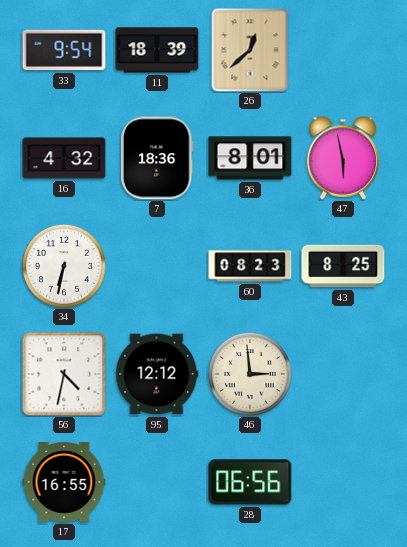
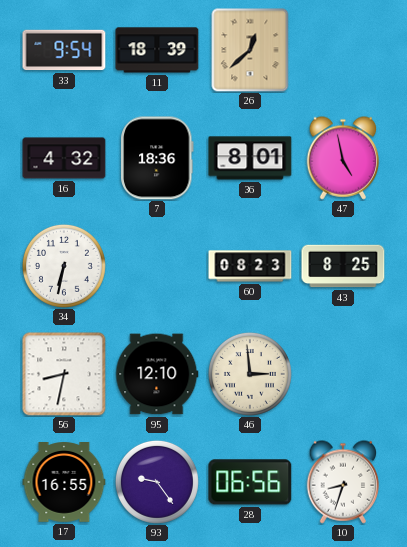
47: 5:58 -> 4:58 (343, 158)
56: 4:32 -> 8:32 (64, 374)
95: 12:12 -> 12:10 (157, 374)
93: none -> 9:24 (157, 482)
10: none -> 8:33 (343, 482)
